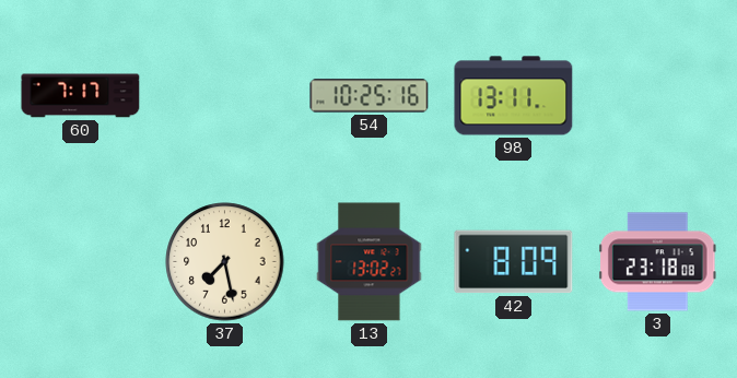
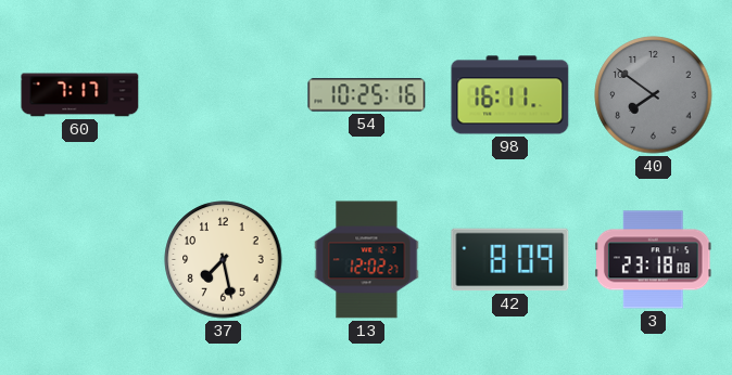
98: 13:11 -> 16:11 (510, 95)
40: none -> 7:51 (654, 95)
13: 13:02 -> 12:02 (367, 260)
